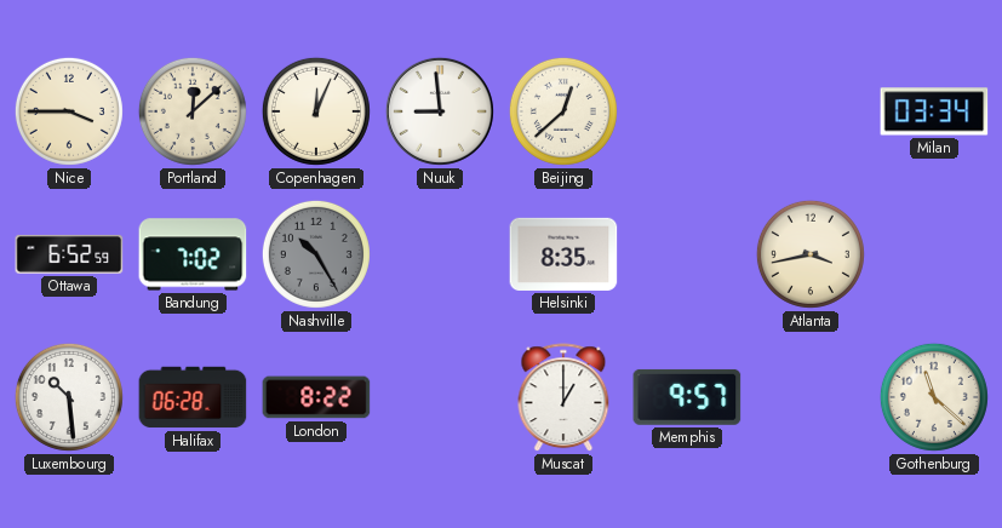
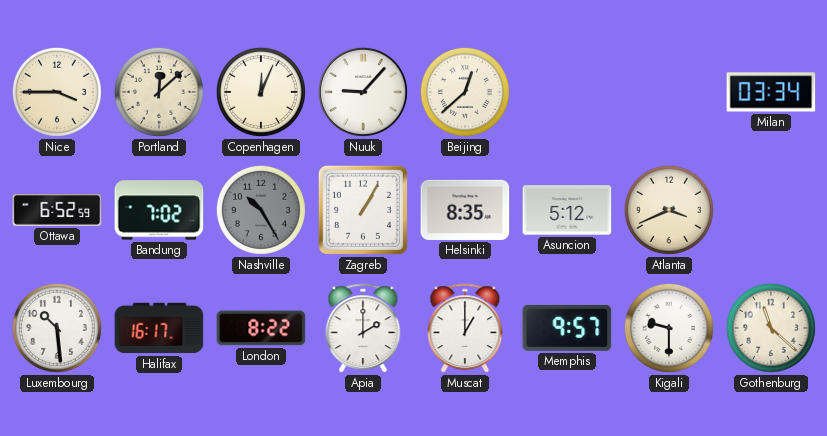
Nuuk: 8:59 -> 9:07 (363, 92)
Zagreb: none -> 1:05 (363, 210)
Asuncion: none -> 5:12 (567, 210)
Atlanta: 3:43 -> 3:41 (669, 210)
Halifax: 06:28 -> 16:17 (159, 328)
Apia: none -> 2:00 (363, 329)
Kigali: none -> 9:30 (669, 328)
